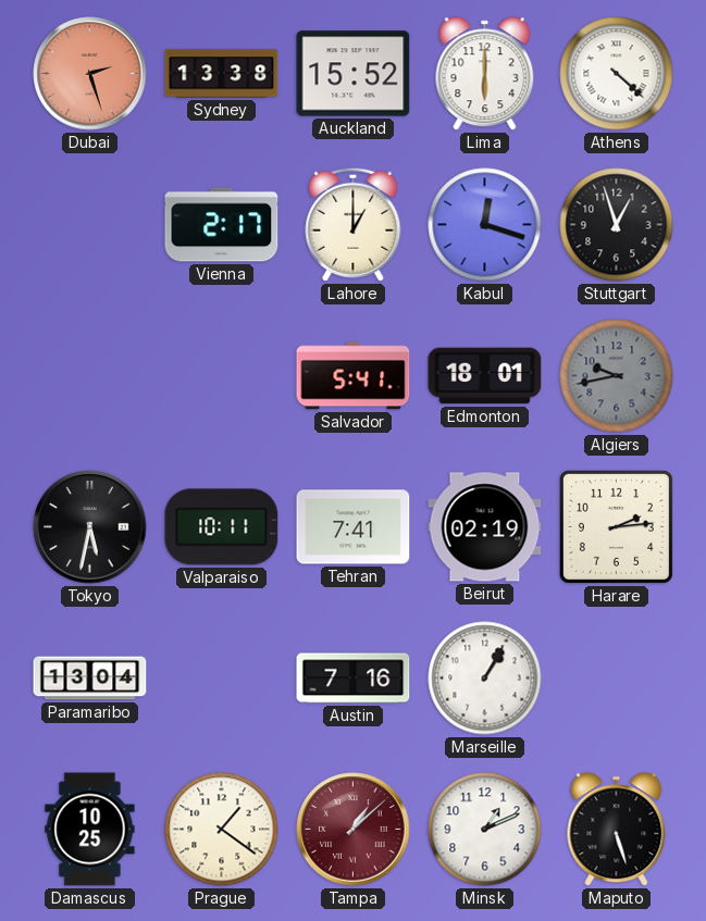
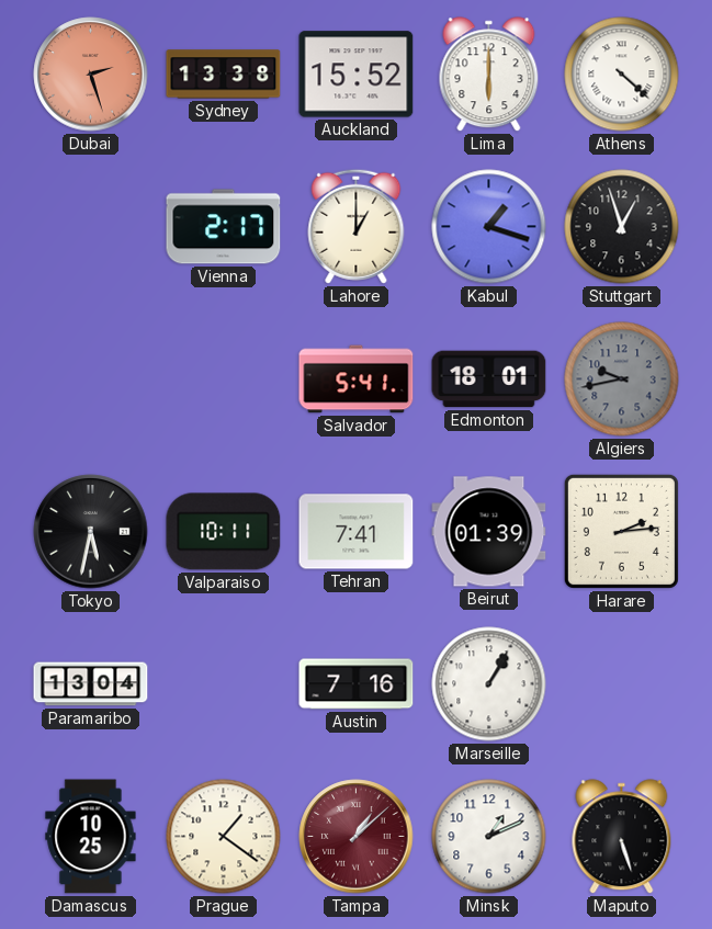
Kabul: 12:18 -> 1:18 (489, 227)
Beirut: 02:19 -> 01:39 (489, 532)
